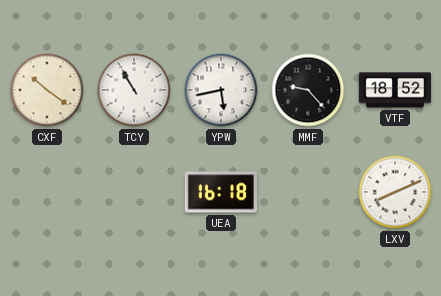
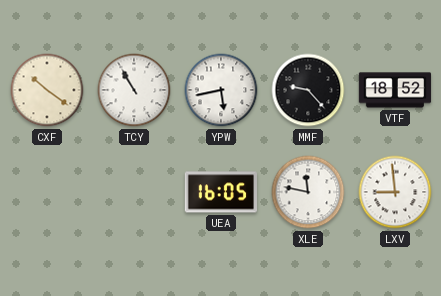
UEA: 16:18 -> 16:05 (220, 192)
XLE: none -> 11:47 (308, 192)
LXV: 8:11 -> 8:59 (395, 192)
